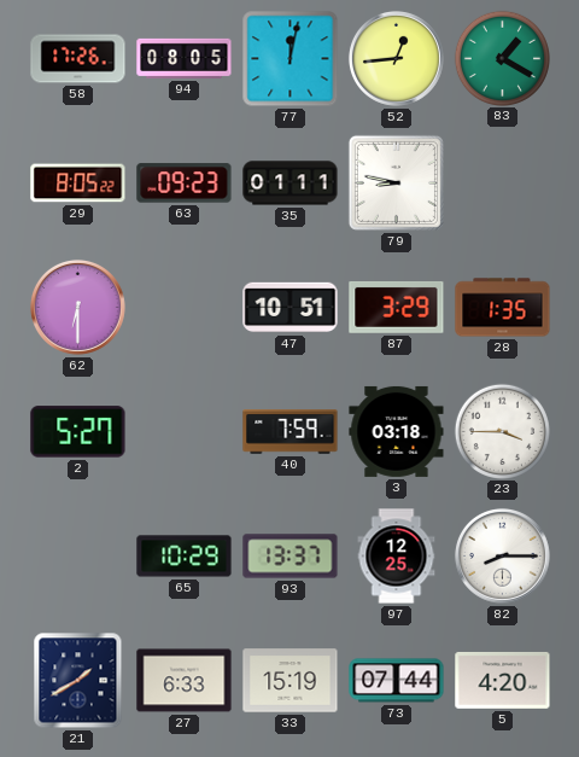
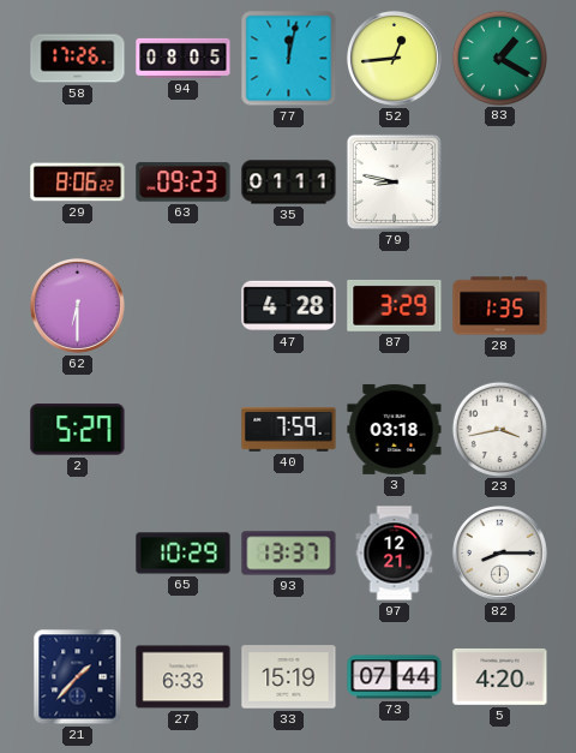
29: 8:05 -> 8:06 (78, 183)
47: 10:51 -> 4:28 (289, 306)
23: 3:45 -> 3:43 (499, 429)
97: 12:25 -> 12:21 (395, 554)
21: 1:40 -> 1:37 (78, 677)
